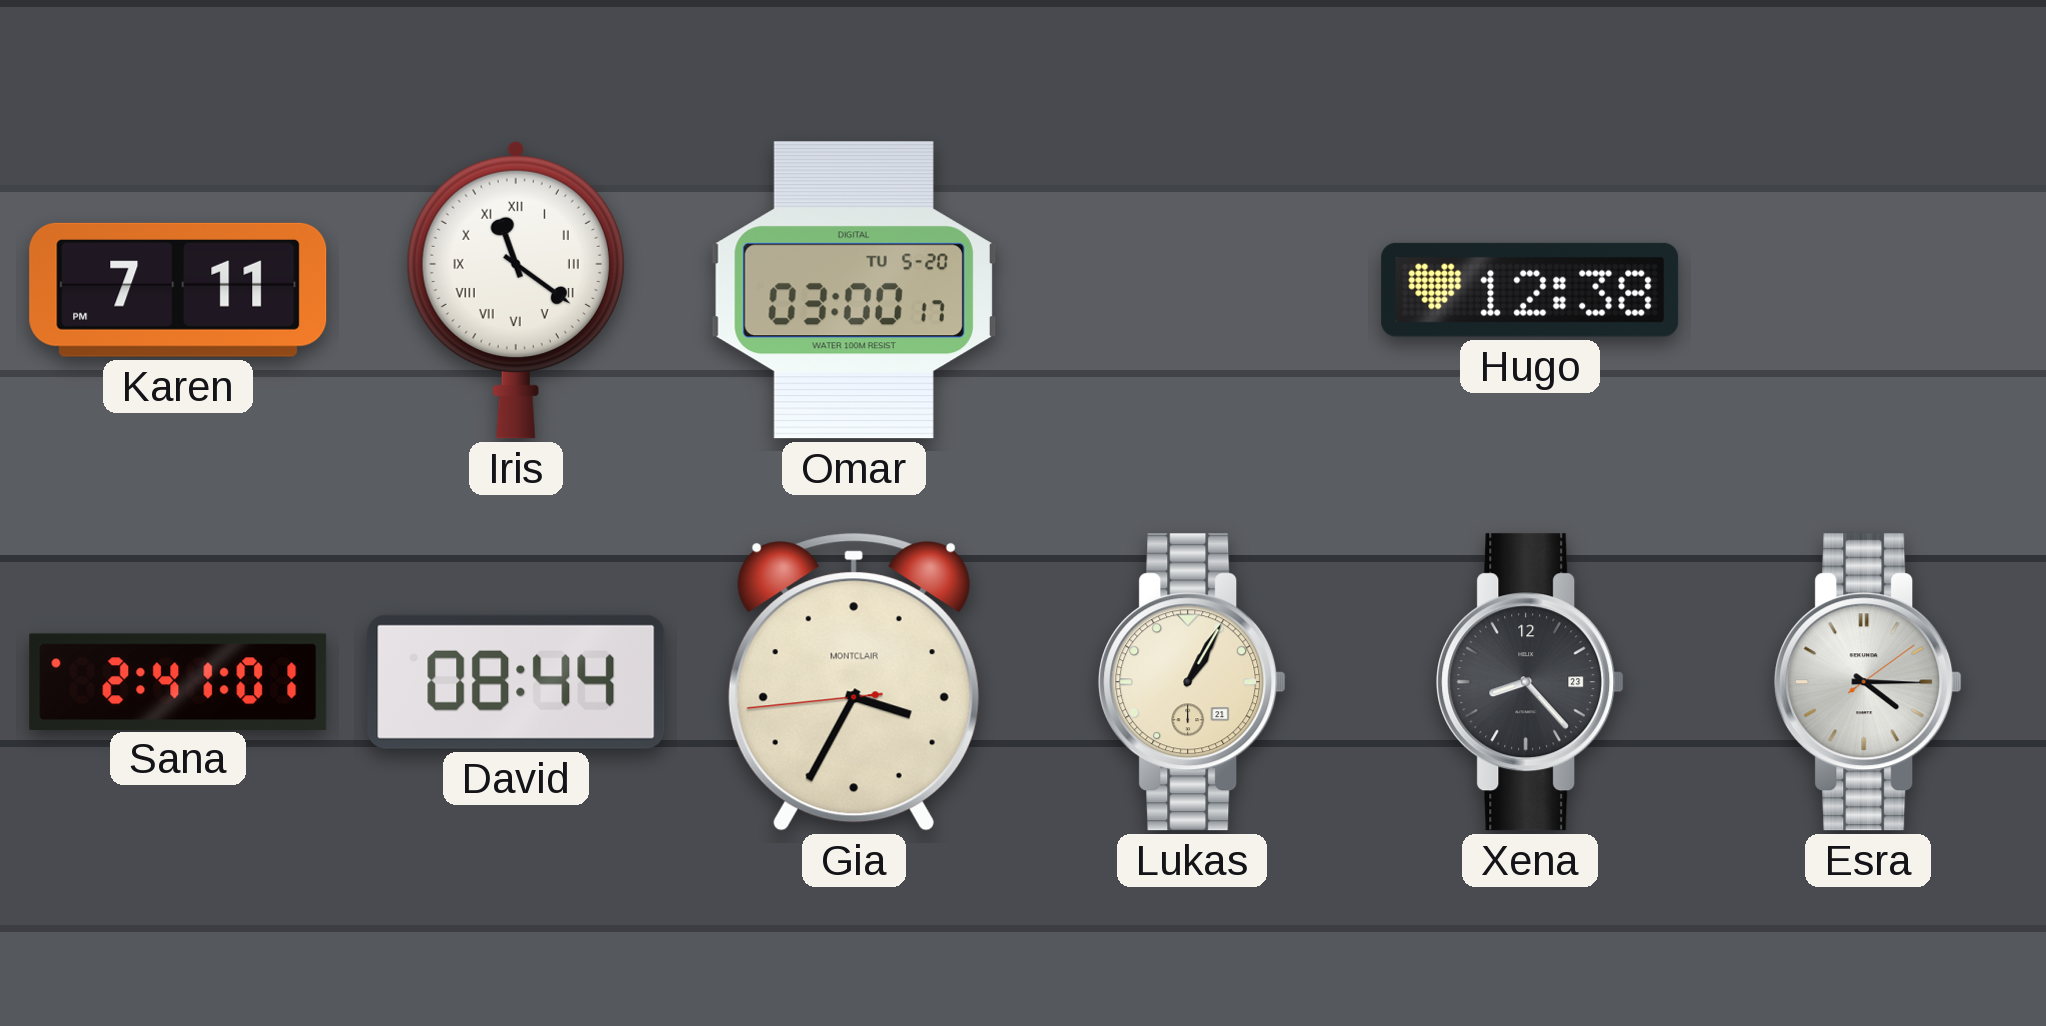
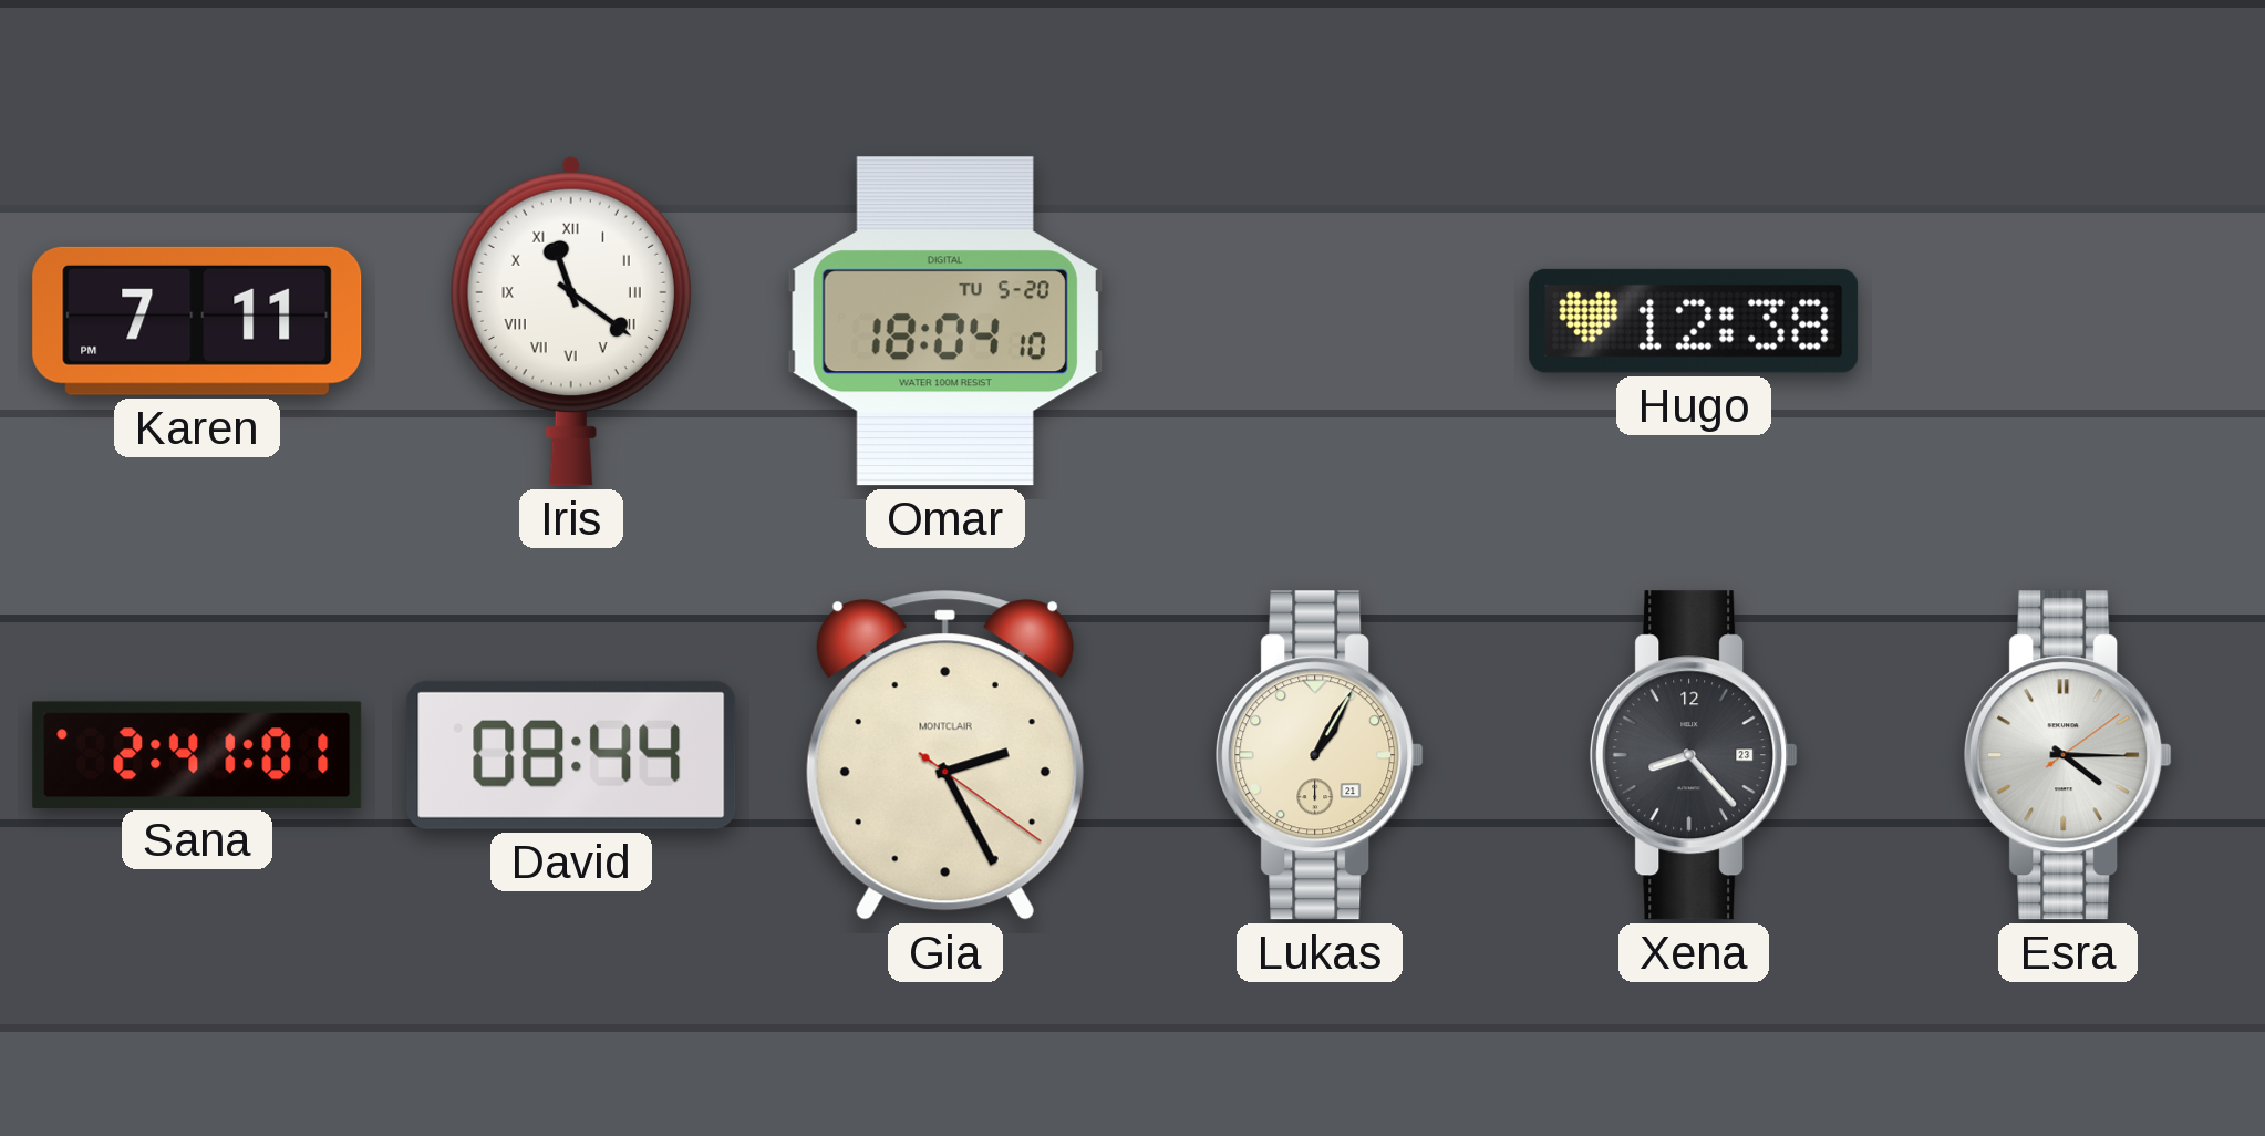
Omar: 03:00 -> 18:04 (945, 321)
Gia: 3:34 -> 2:25 (945, 755)
